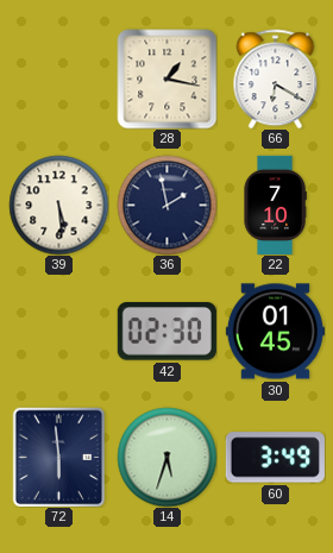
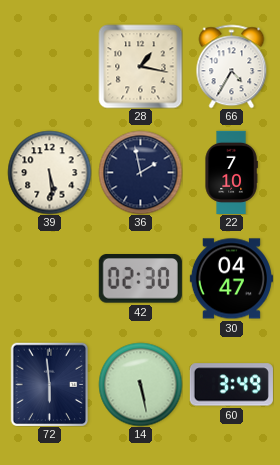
66: 6:20 -> 4:35 (232, 66)
30: 01:45 -> 04:47 (231, 279)
14: 5:33 -> 5:28 (140, 384)
